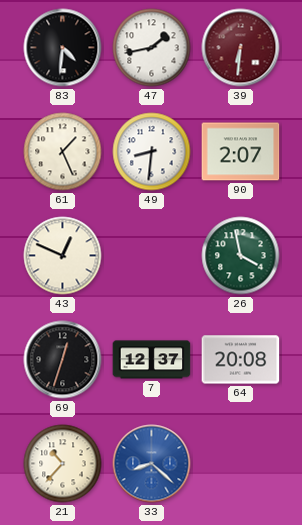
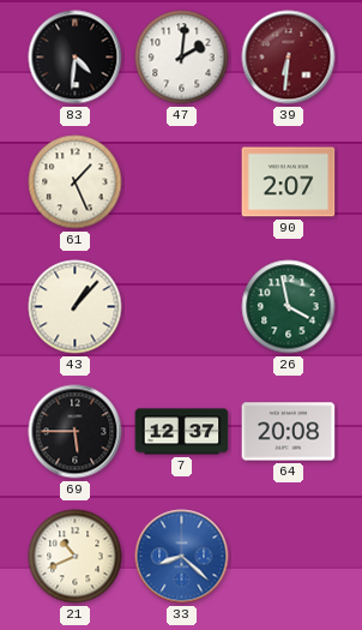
47: 1:43 -> 2:01 (182, 58)
49: 8:31 -> none (152, 152)
43: 12:49 -> 1:07 (76, 307)
69: 12:33 -> 5:45 (76, 432)
21: 10:37 -> 10:41 (76, 557)
